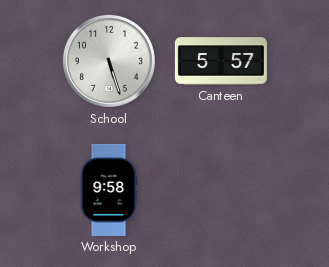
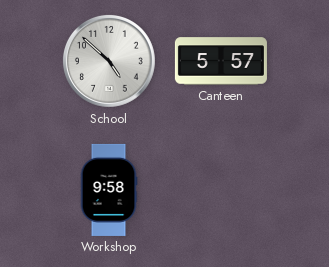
School: 5:27 -> 4:52 (109, 61)
